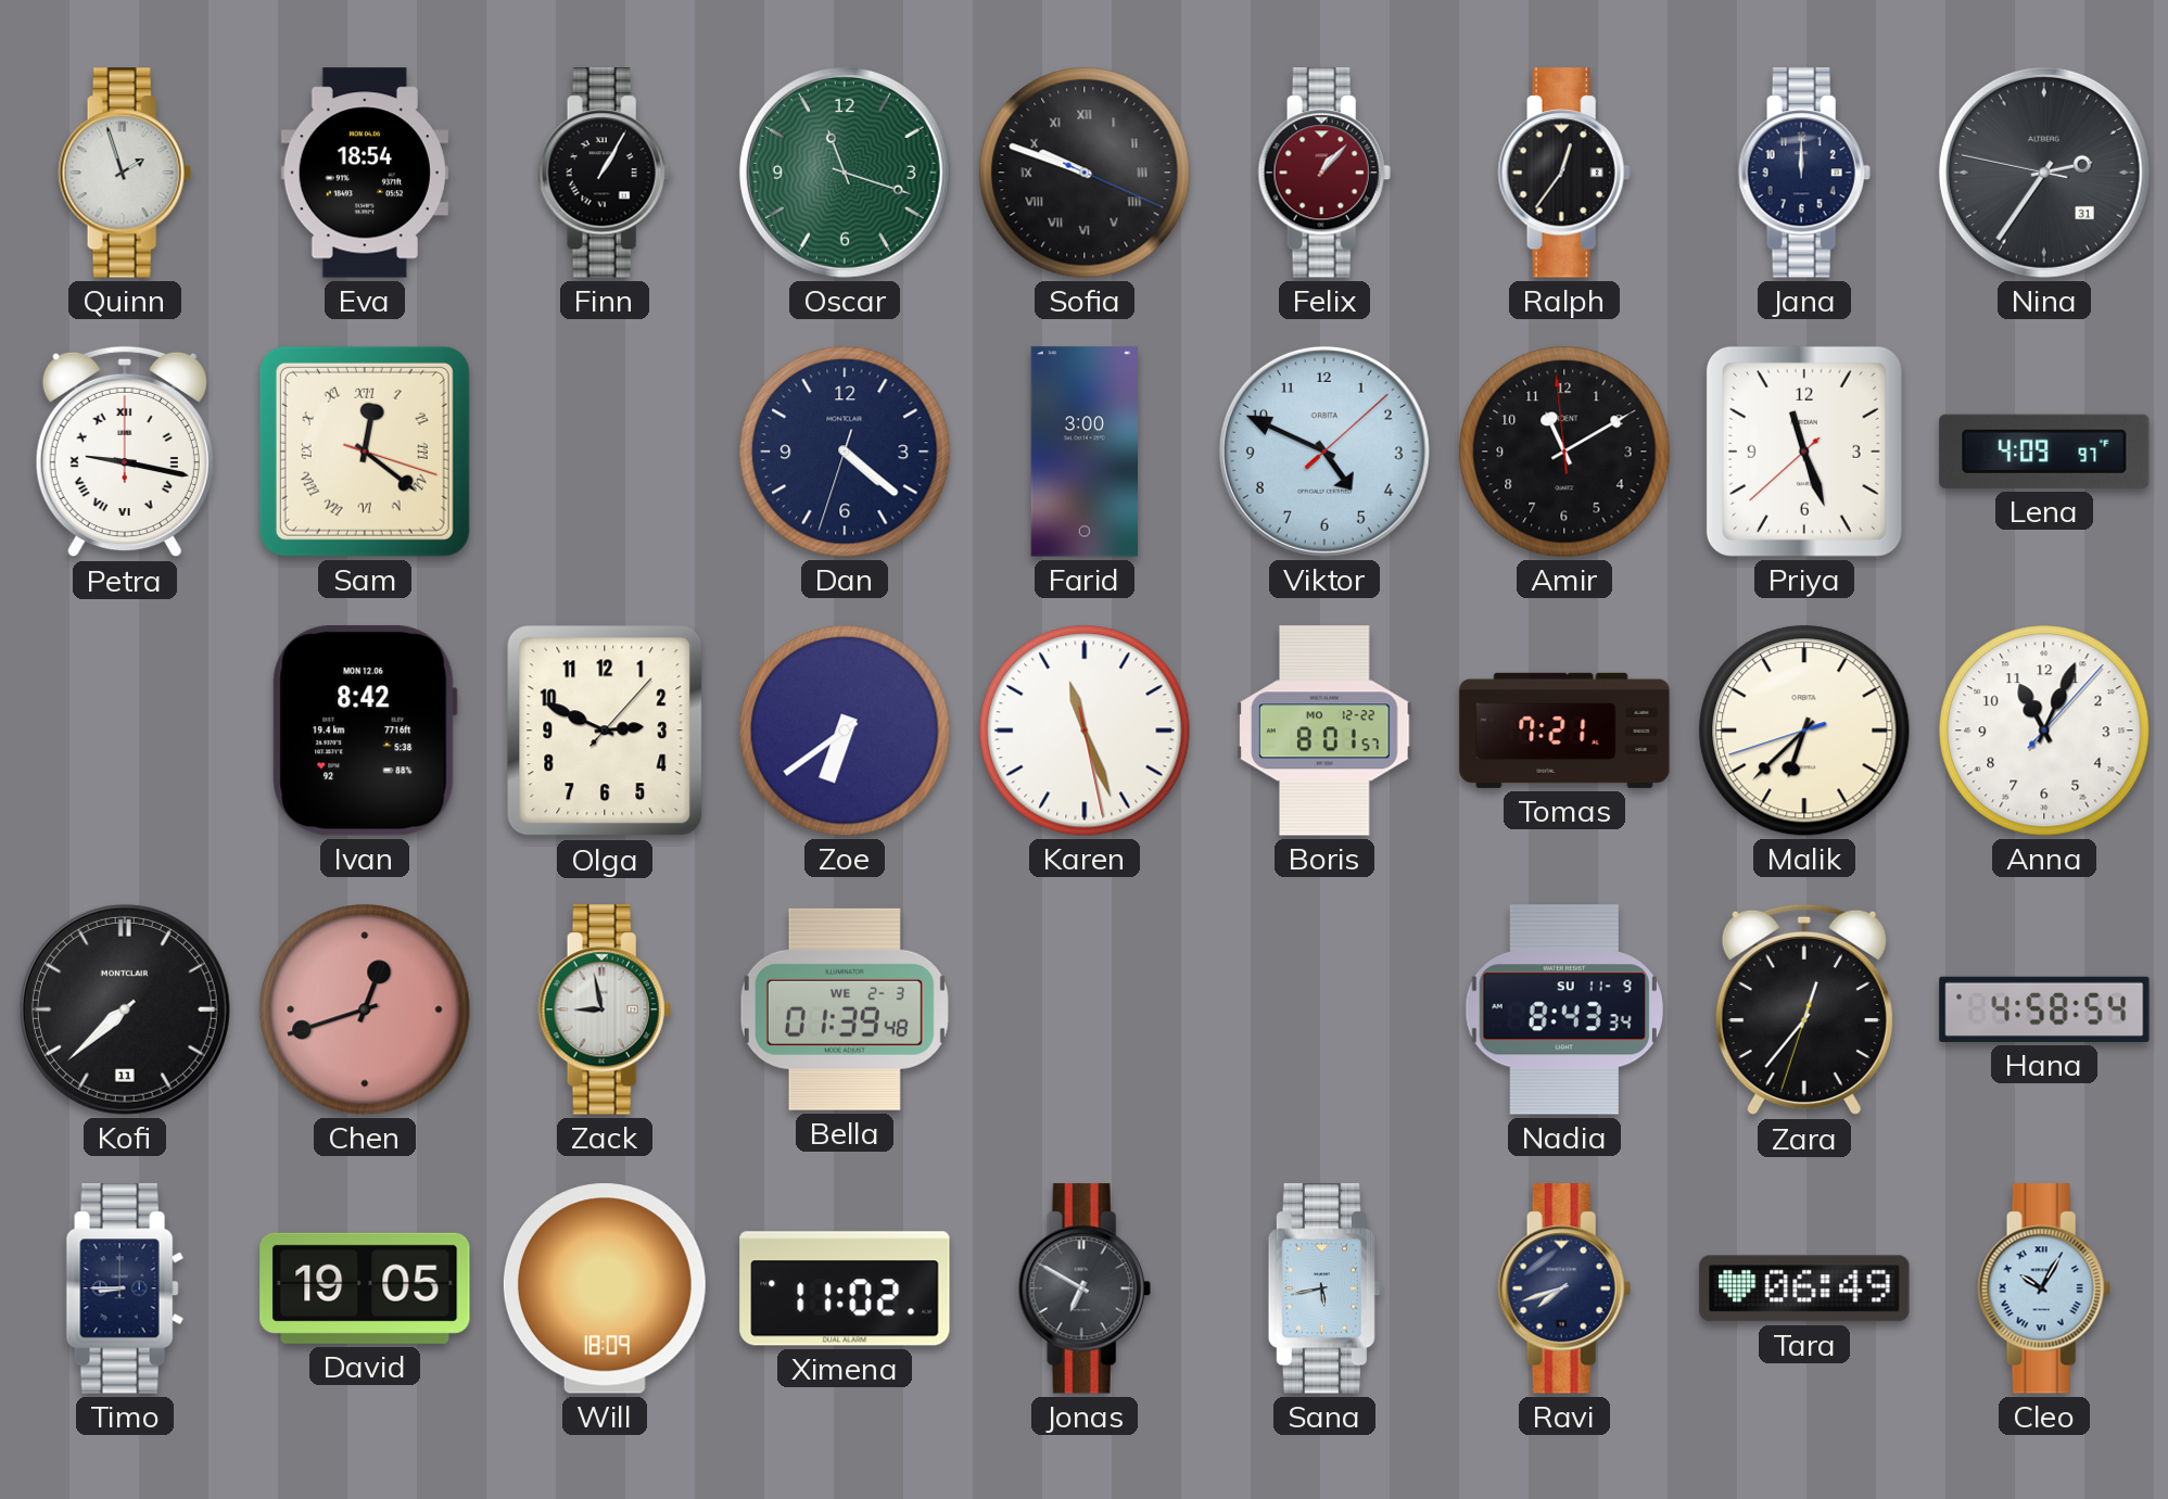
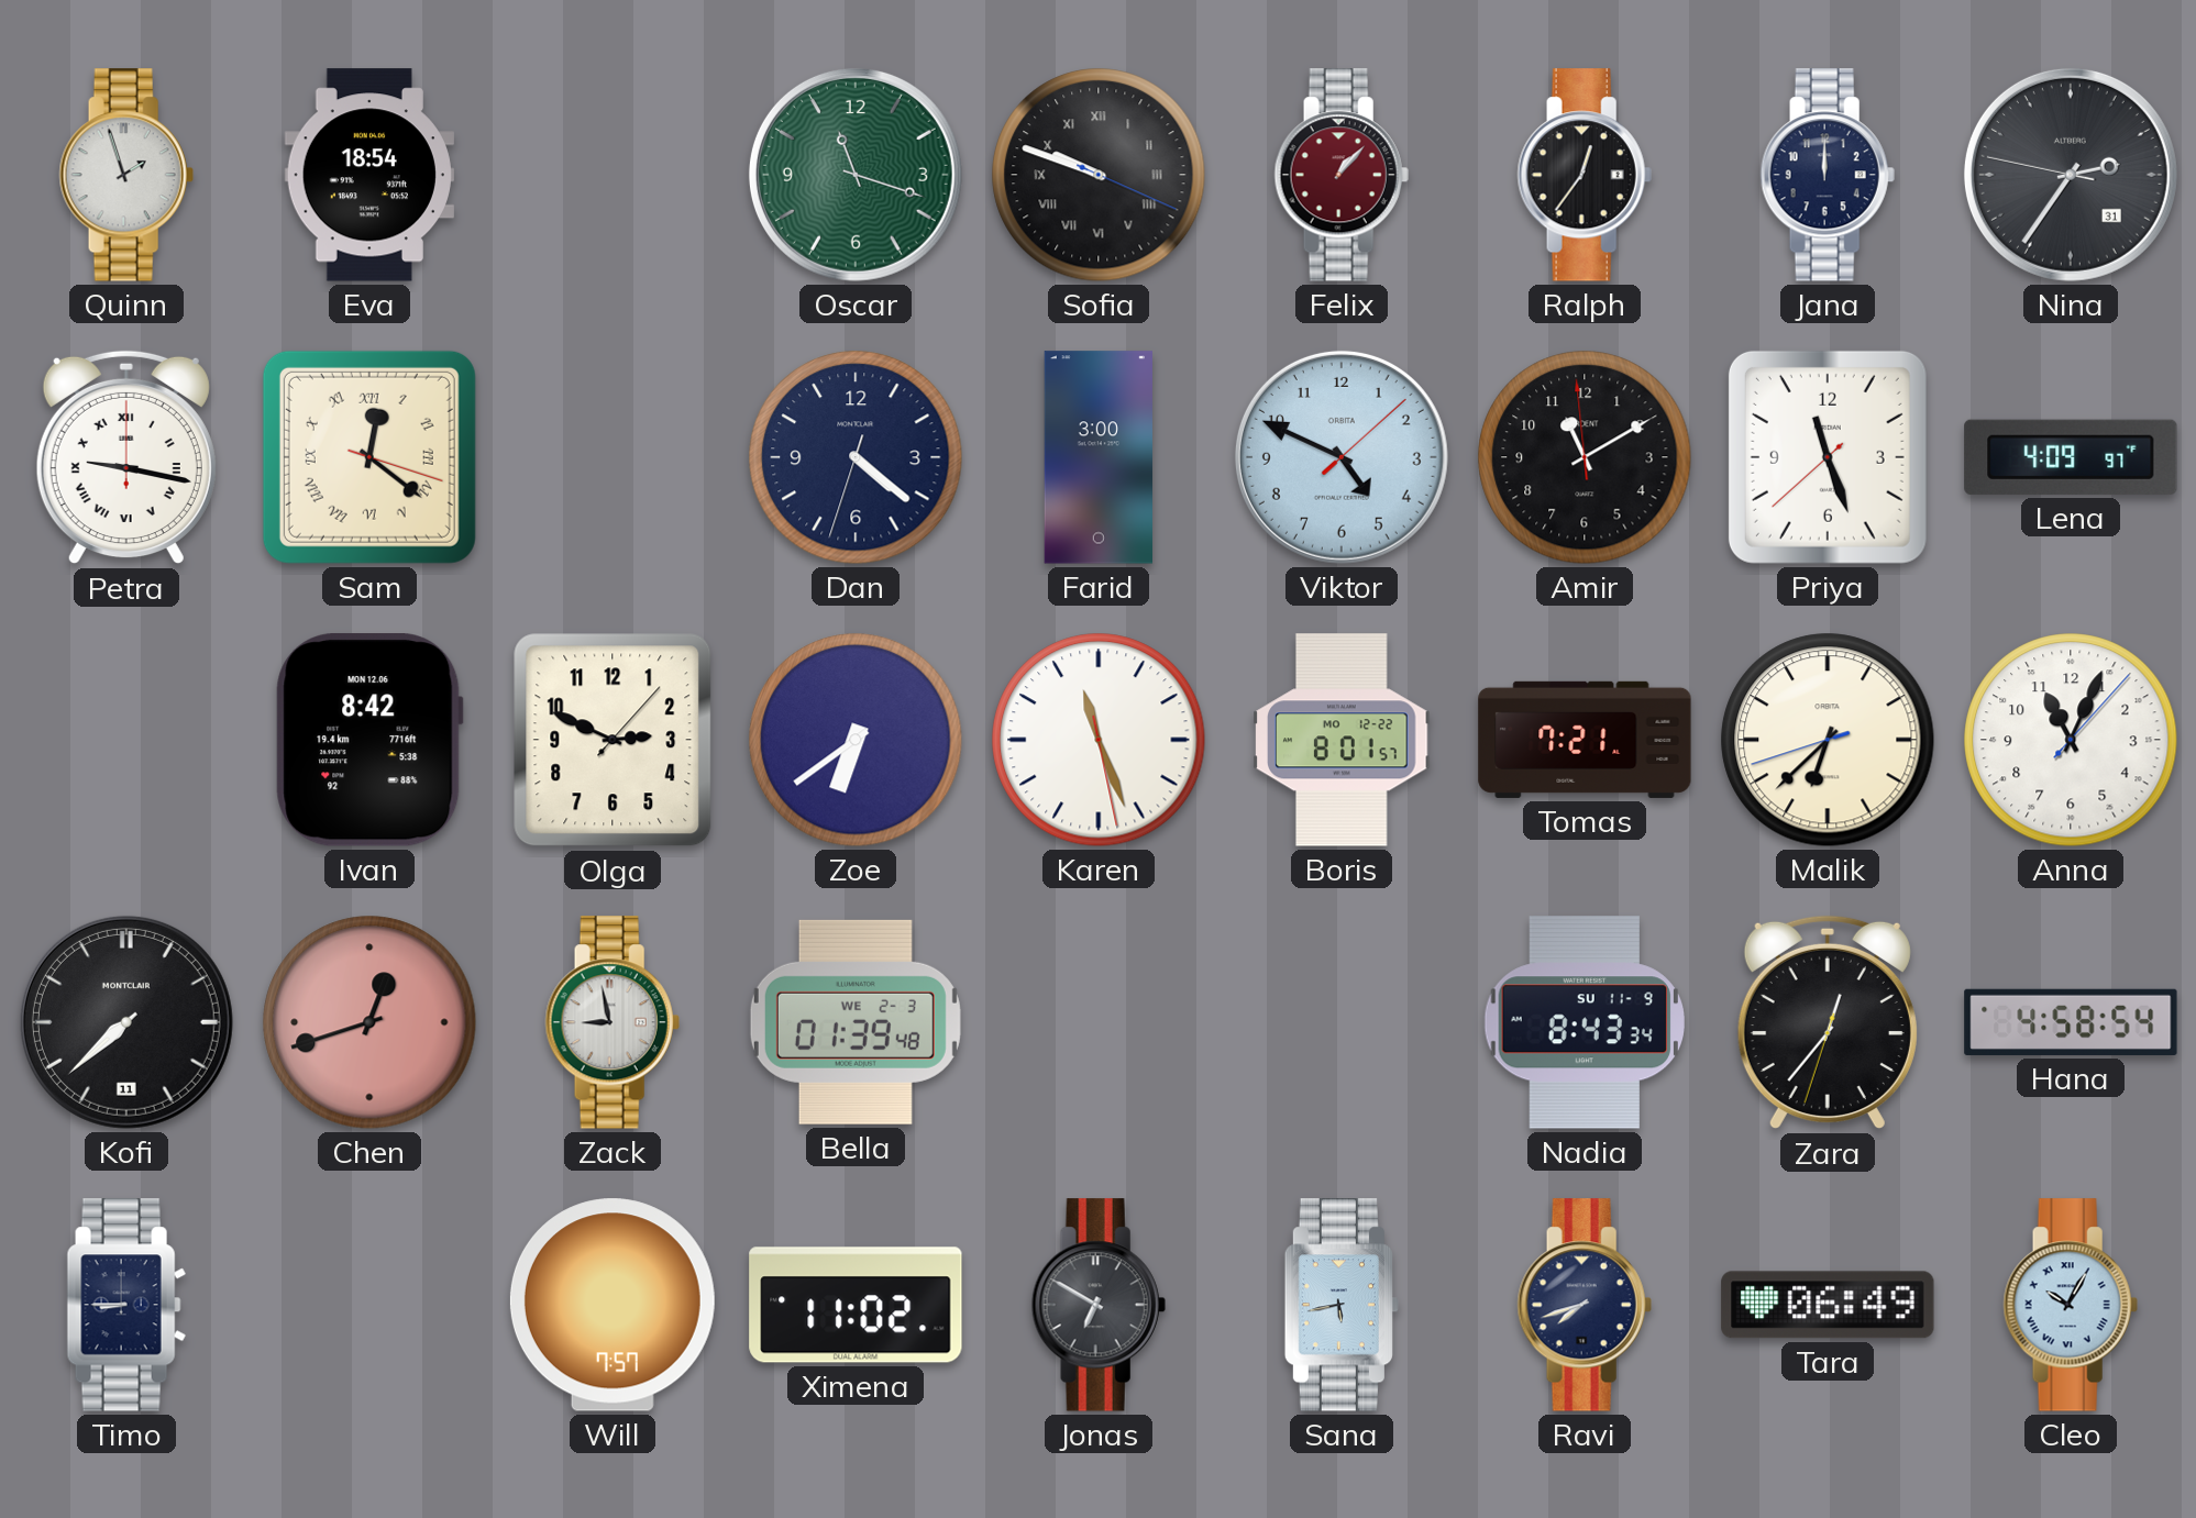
Finn: 1:05 -> none (605, 173)
David: 19:05 -> none (365, 1288)
Will: 18:09 -> 7:57 (613, 1305)
